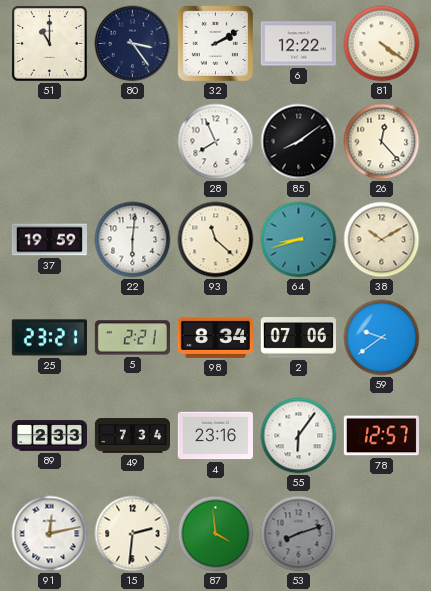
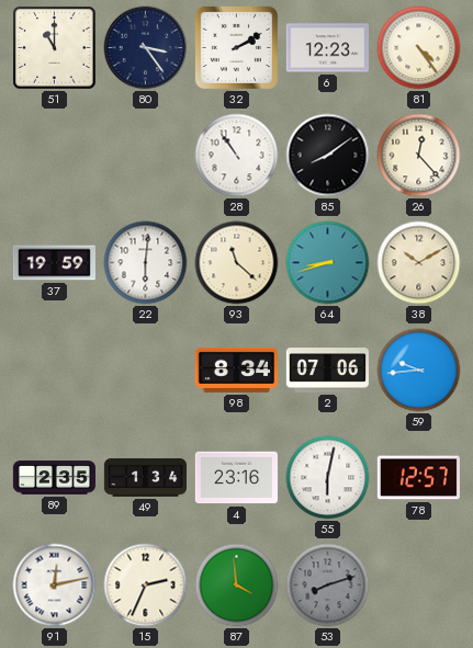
6: 12:22 -> 12:23 (327, 48)
81: 4:21 -> 4:24 (419, 48)
28: 7:56 -> 10:54 (237, 156)
25: 23:21 -> none (49, 338)
5: 2:21 -> none (132, 338)
59: 9:39 -> 9:44 (419, 371)
89: 2:33 -> 2:35 (54, 478)
49: 7:34 -> 1:34 (145, 478)
55: 6:06 -> 6:02 (328, 478)
15: 2:31 -> 2:34 (146, 586)
